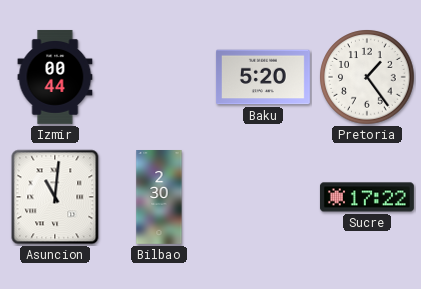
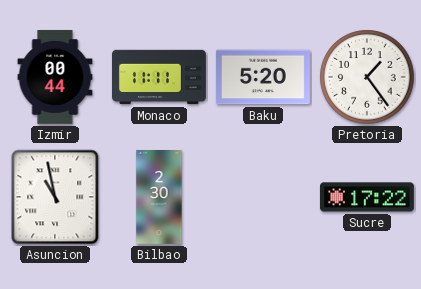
Monaco: none -> 11:11 (160, 77)
Asuncion: 11:01 -> 10:58 (55, 197)
